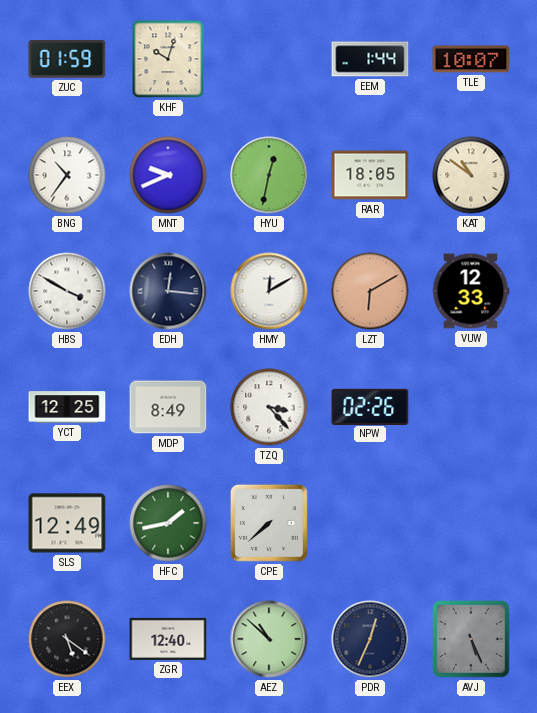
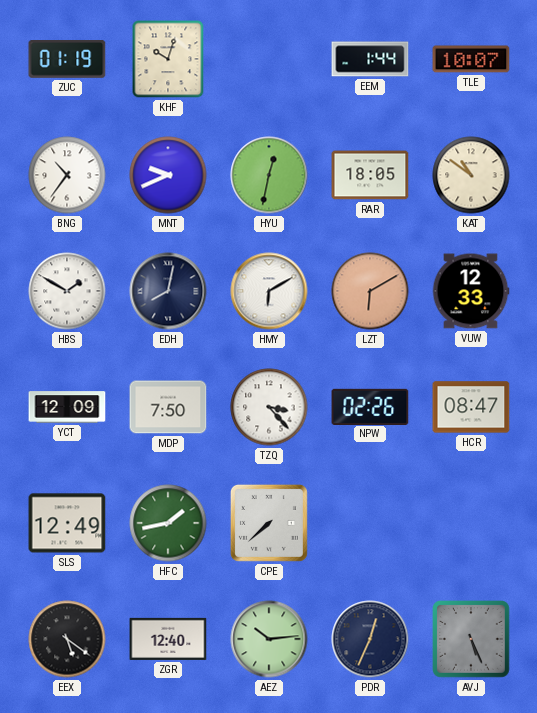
ZUC: 01:59 -> 01:19 (67, 60)
HBS: 3:50 -> 1:50 (67, 291)
EDH: 12:16 -> 8:02 (168, 291)
HMY: 12:10 -> 6:10 (269, 291)
YCT: 12:25 -> 12:09 (67, 407)
MDP: 8:49 -> 7:50 (168, 407)
HCR: none -> 08:47 (471, 407)
AEZ: 10:52 -> 10:14 (269, 639)
